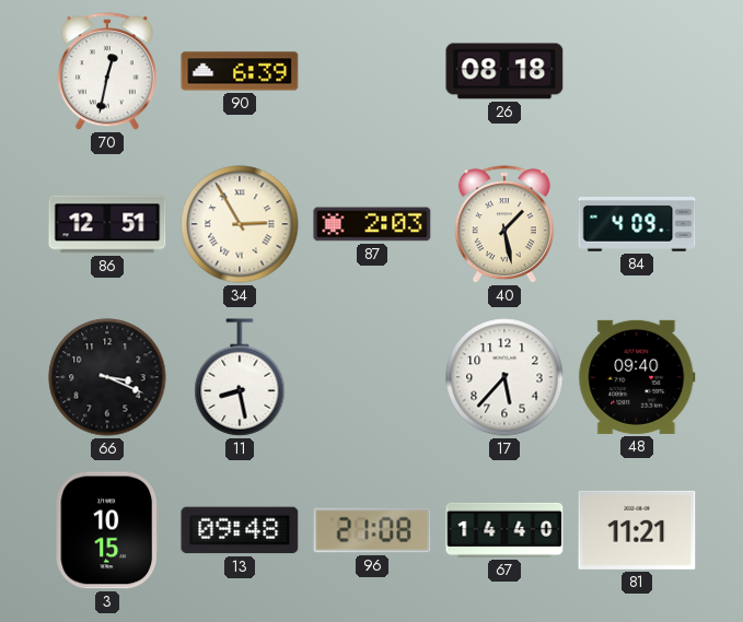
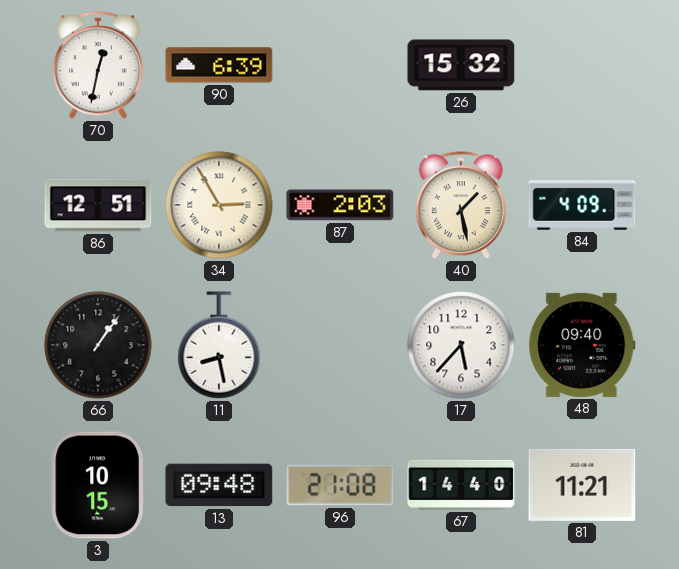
26: 08:18 -> 15:32 (461, 65)
66: 3:19 -> 1:06 (98, 345)
